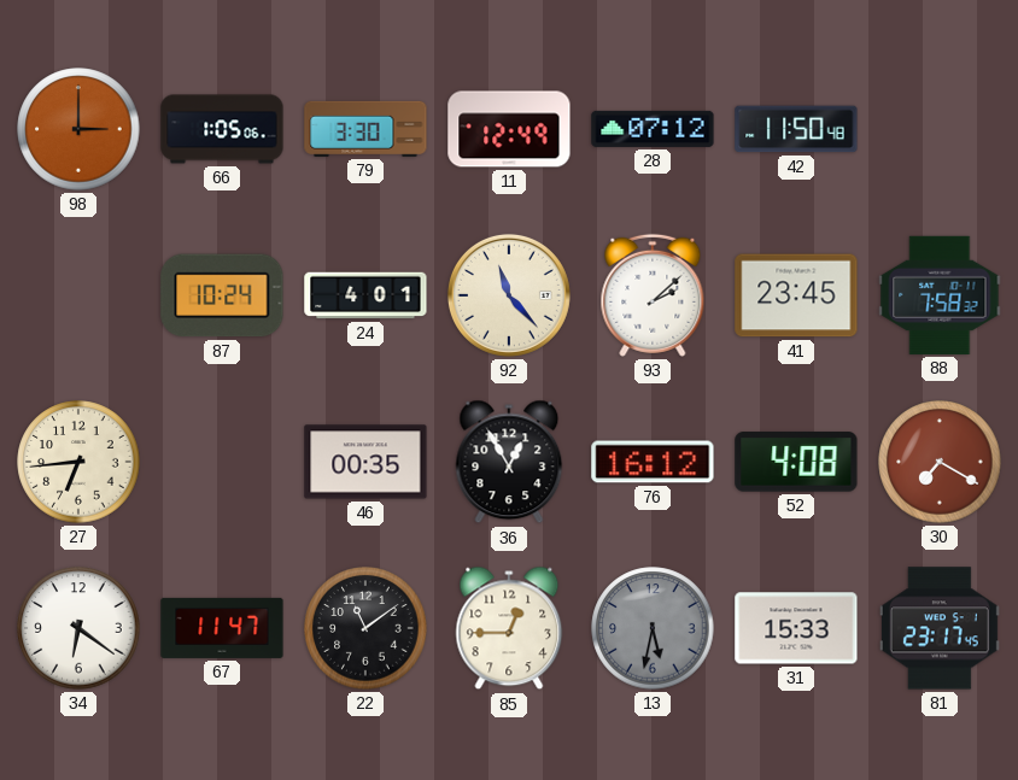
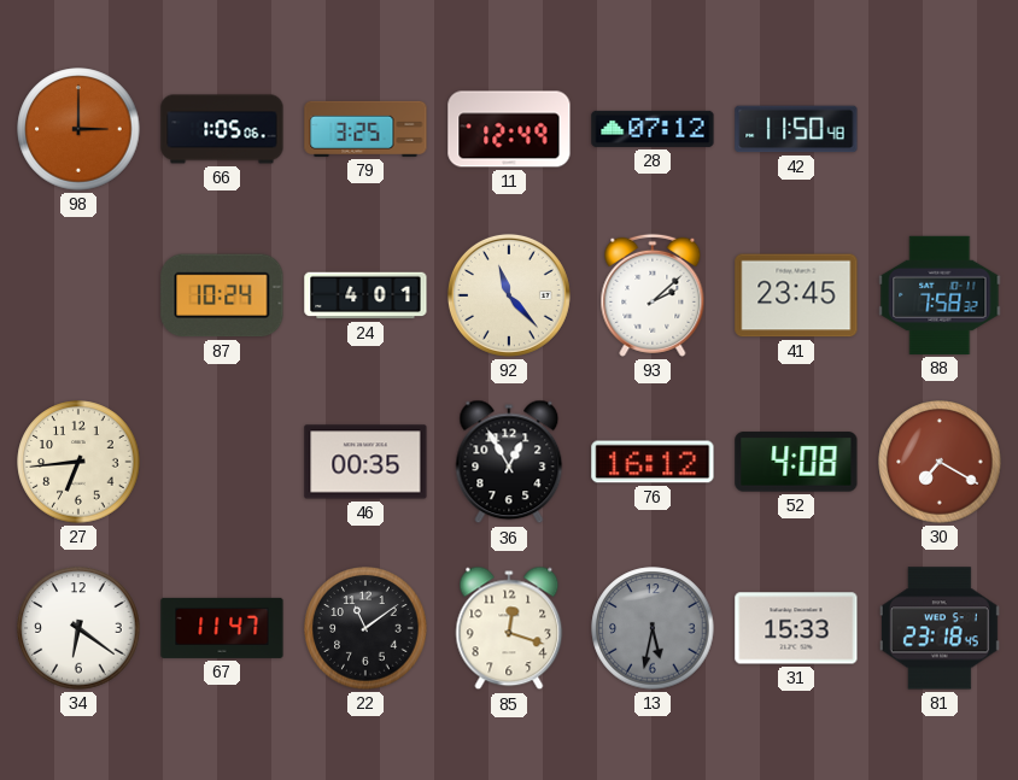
79: 3:30 -> 3:25 (365, 129)
85: 12:45 -> 12:18 (509, 628)
81: 23:17 -> 23:18 (940, 628)
